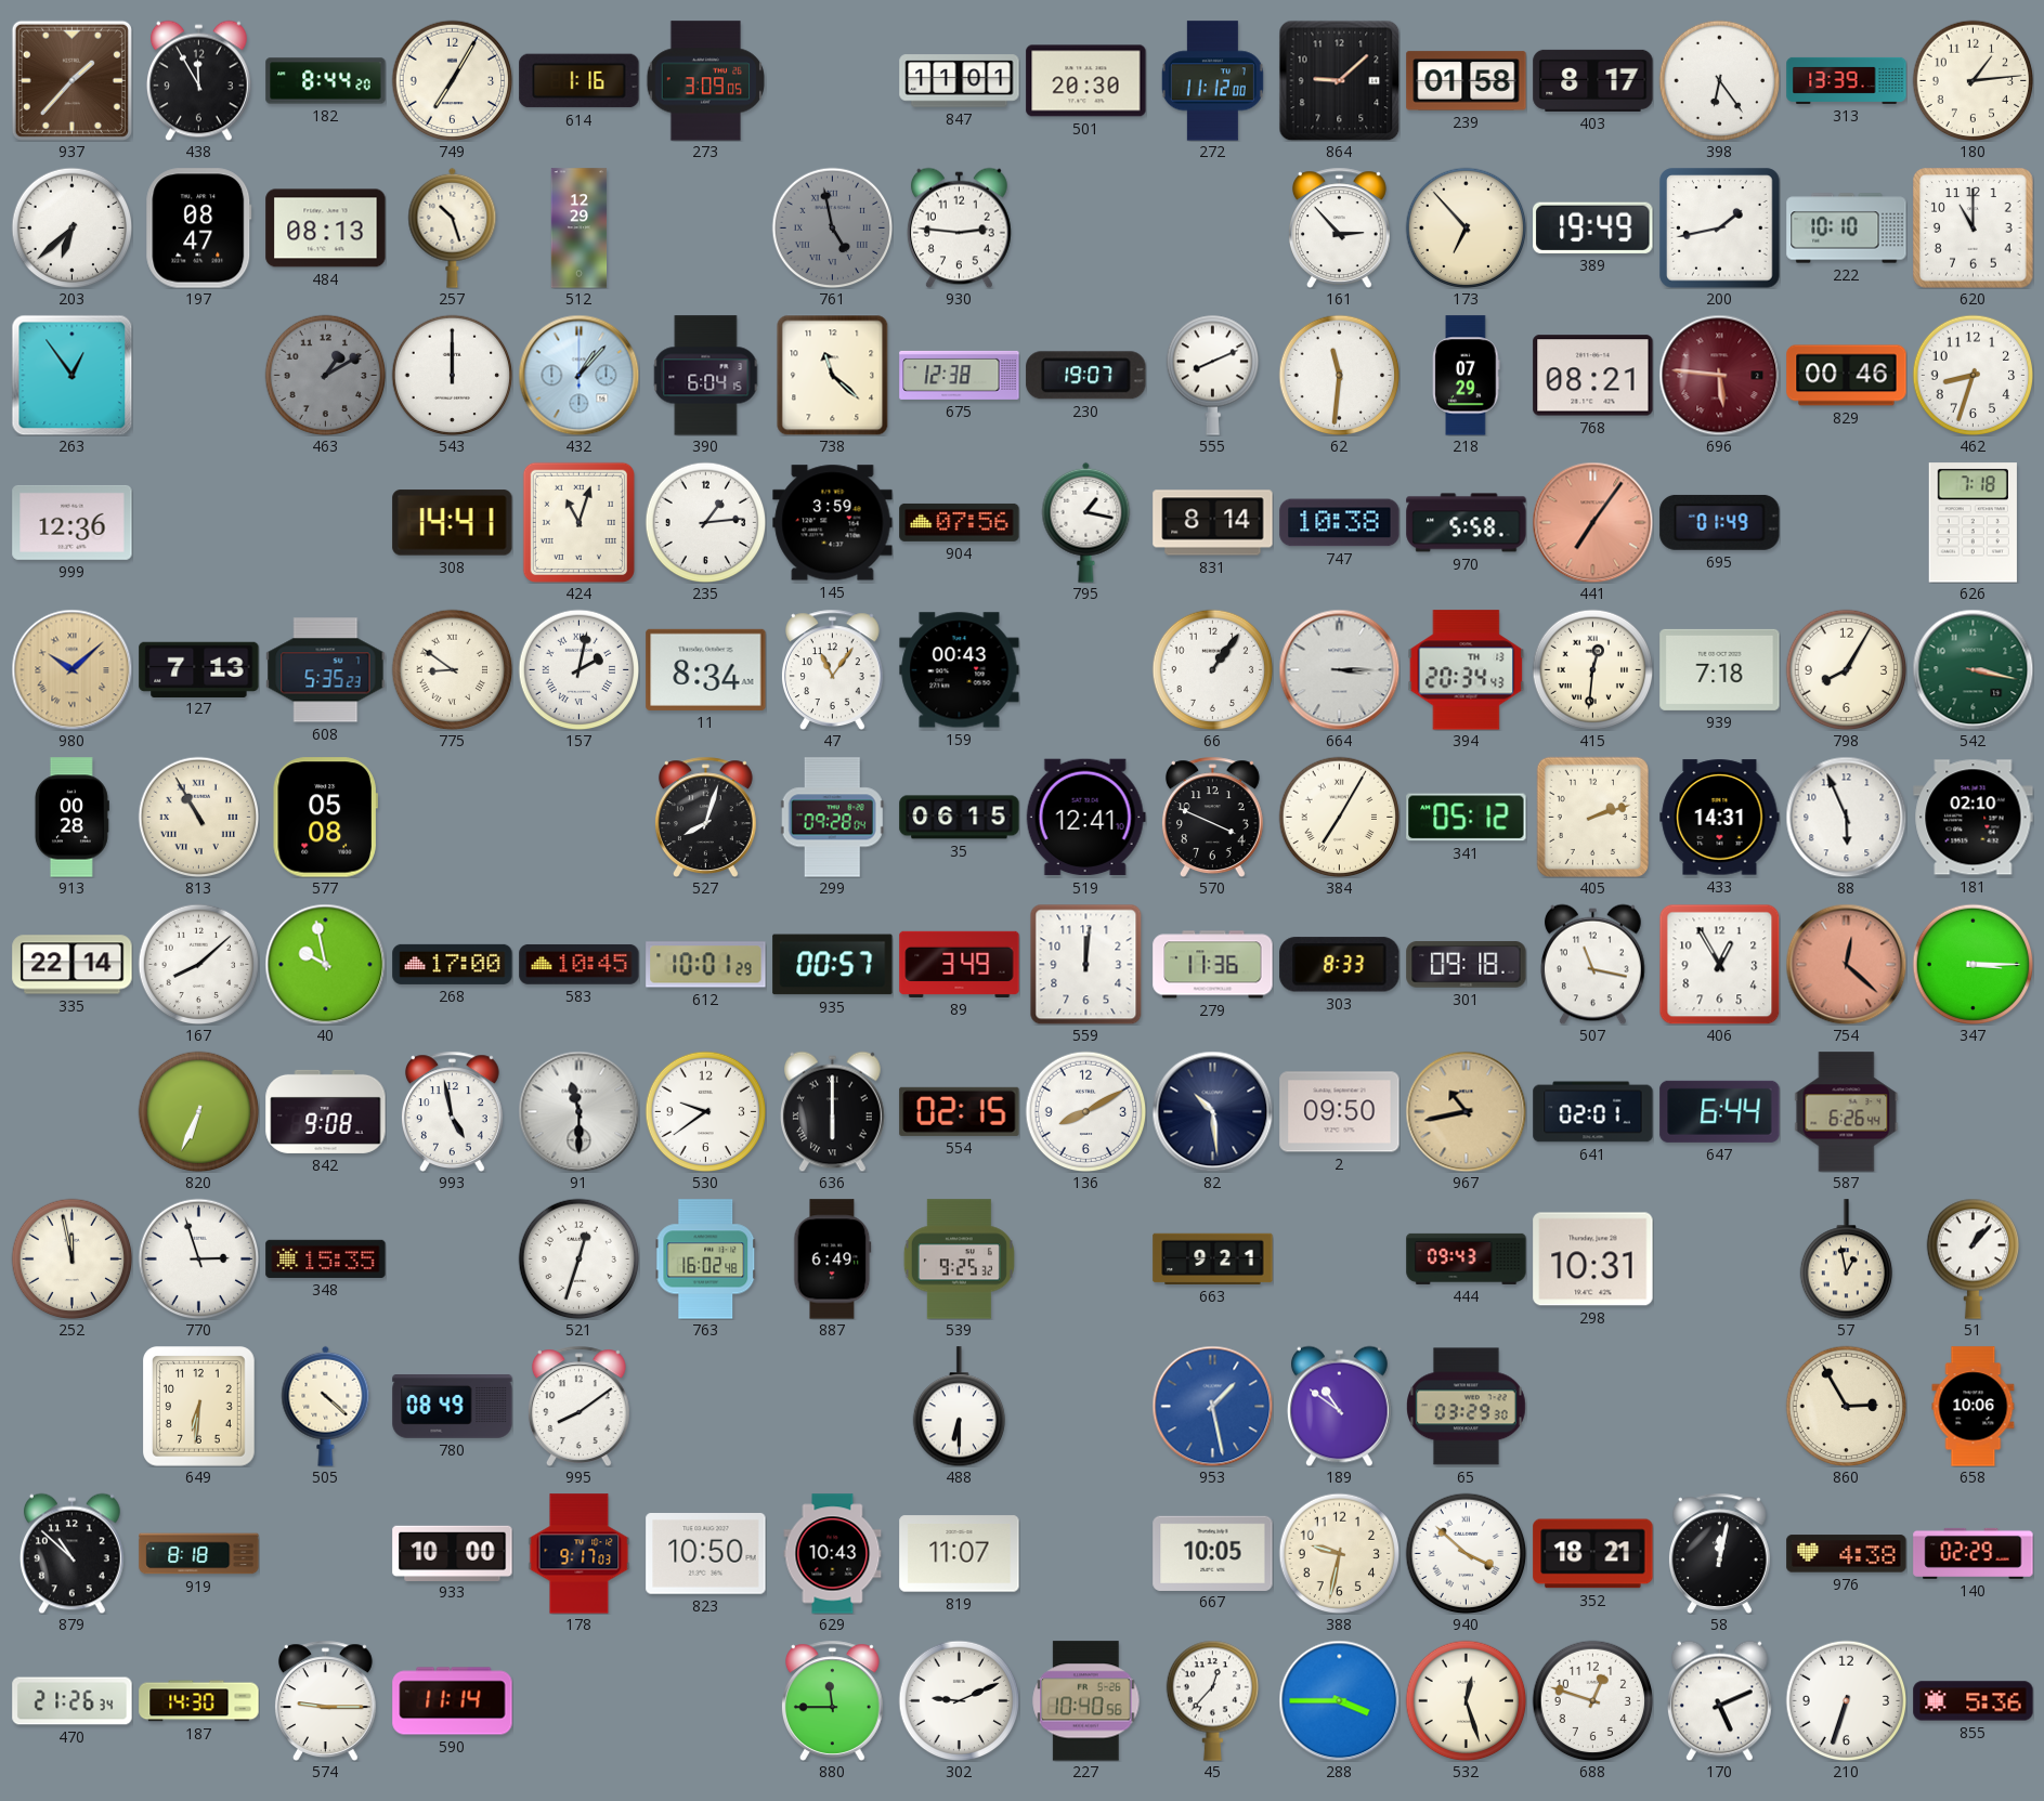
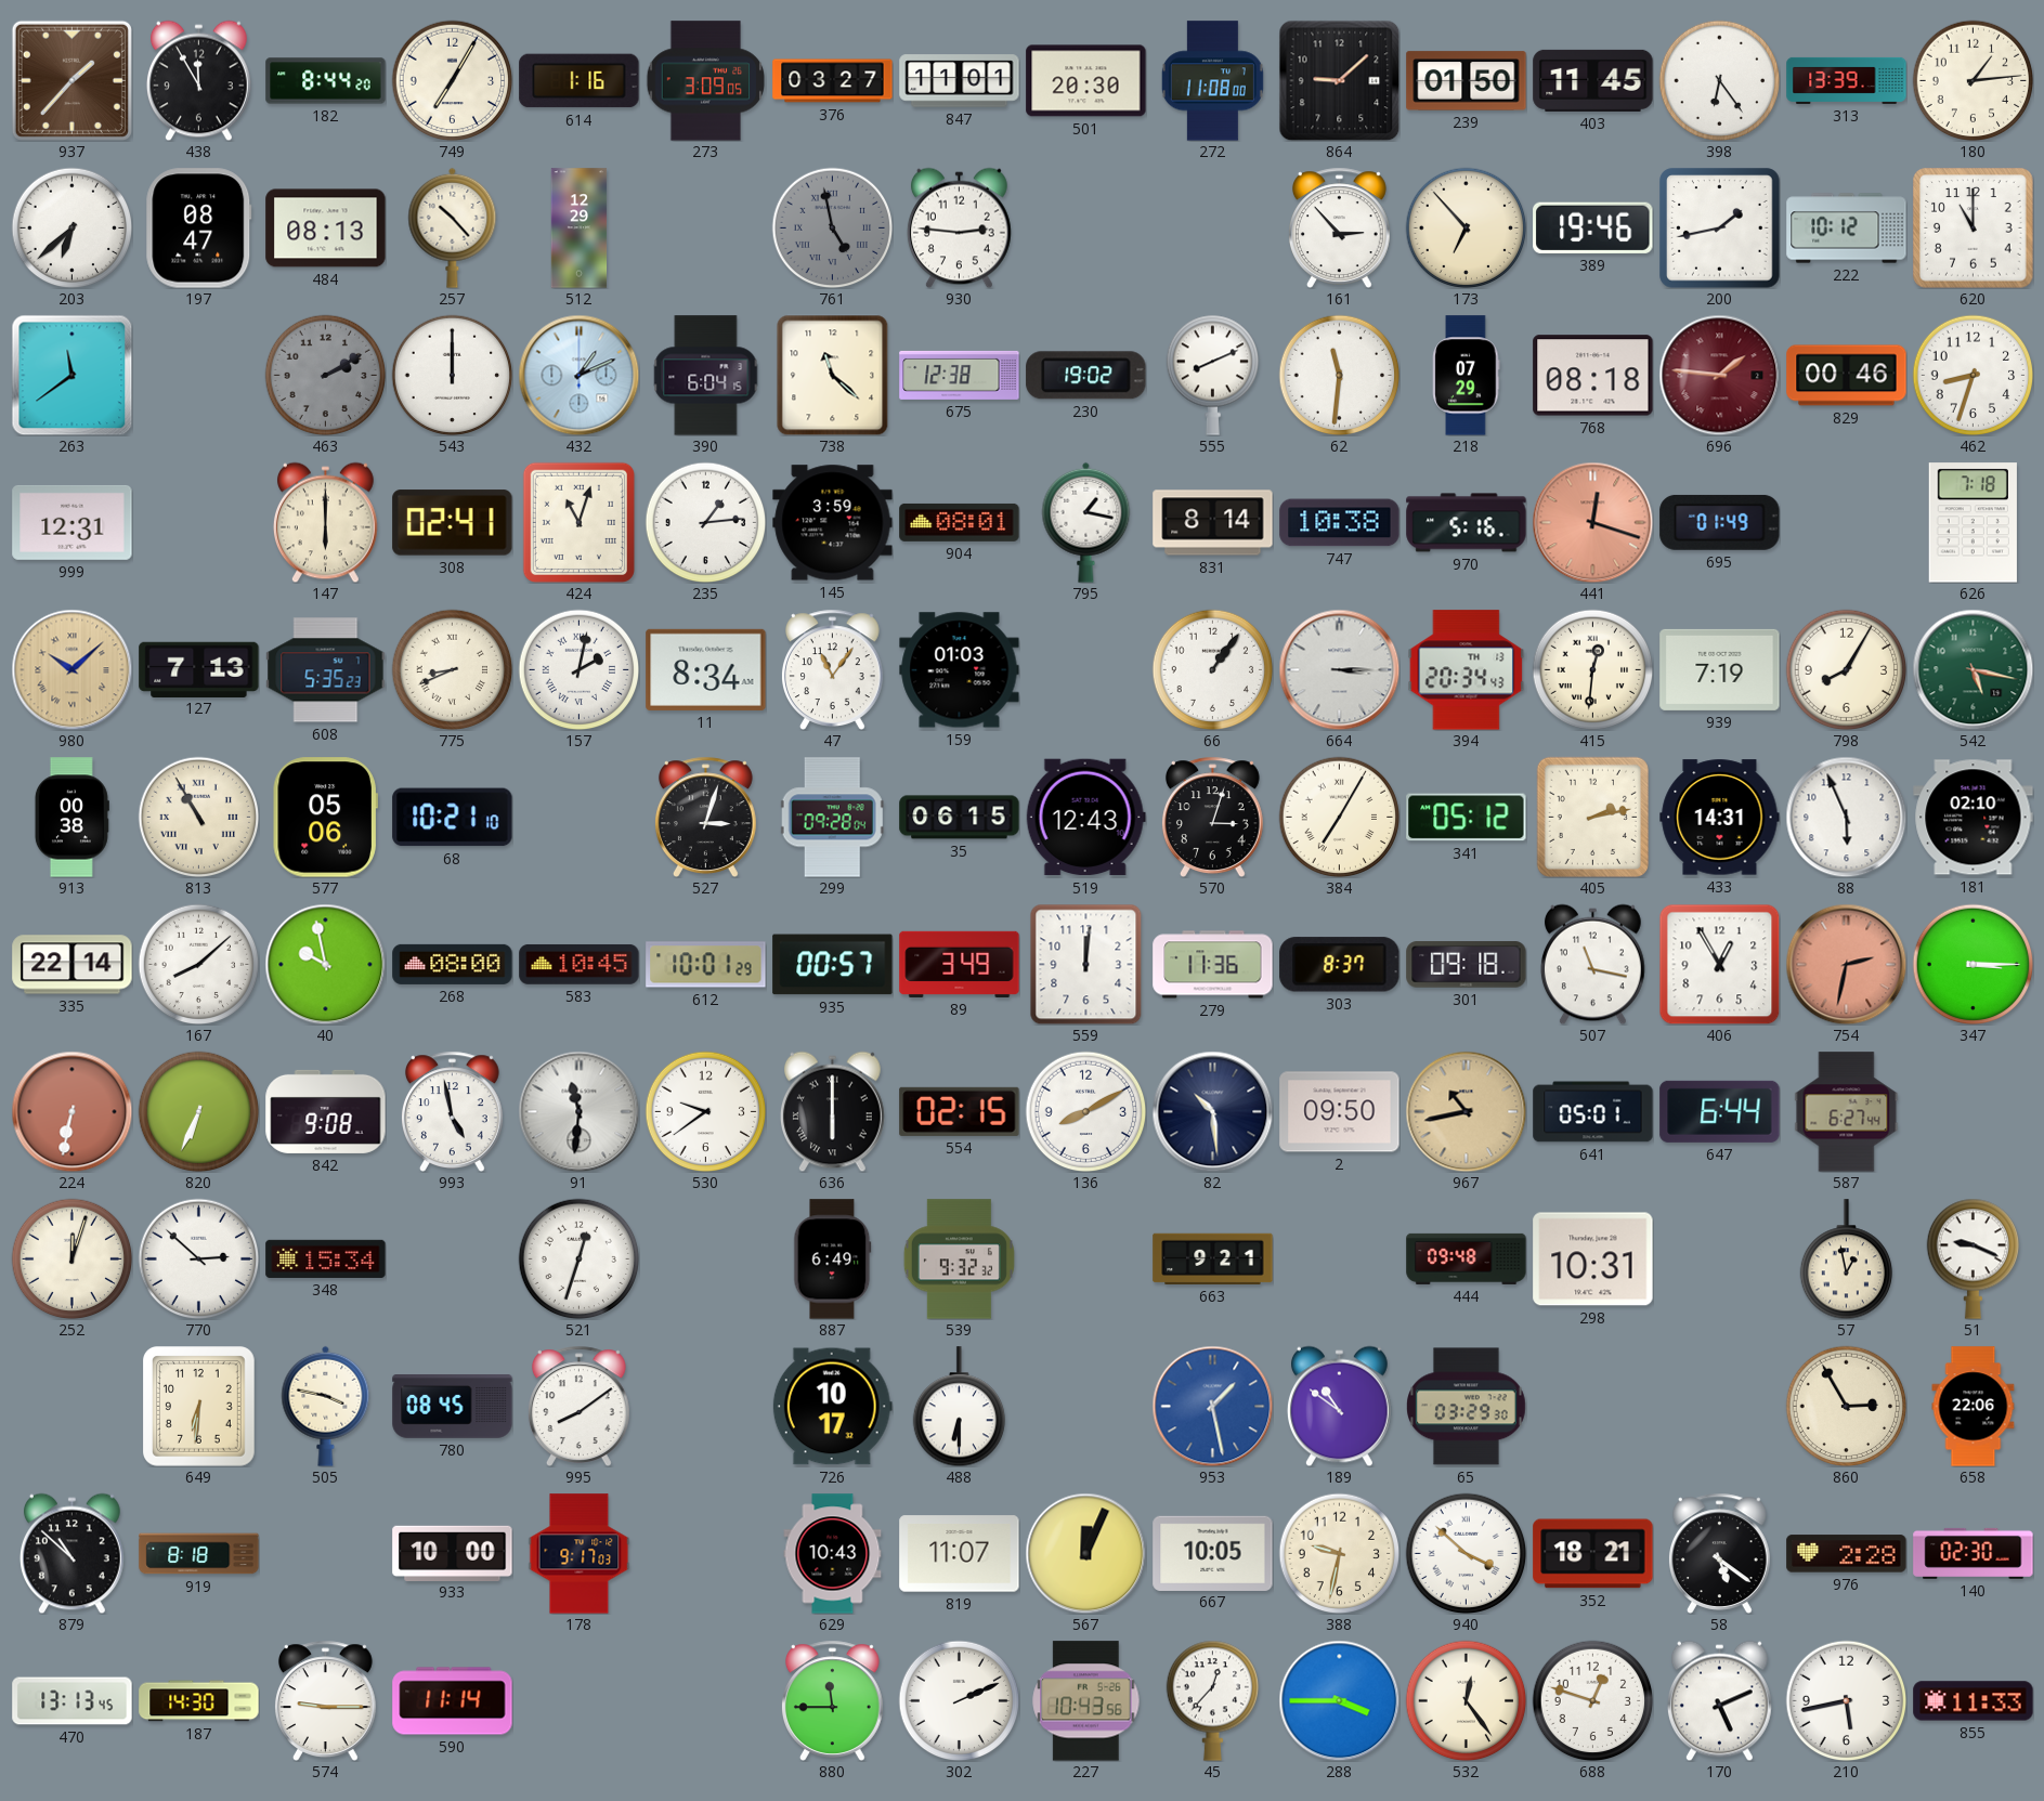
376: none -> 03:27 (833, 81)
272: 11:12 -> 11:08 (1212, 81)
239: 01:58 -> 01:50 (1467, 81)
403: 8:17 -> 11:45 (1593, 80)
257: 10:27 -> 10:23 (453, 227)
389: 19:49 -> 19:46 (1593, 227)
222: 10:10 -> 10:12 (1847, 229)
263: 12:54 -> 11:39 (71, 375)
463: 1:10 -> 2:10 (325, 375)
432: 1:07 -> 1:11 (578, 375)
230: 19:07 -> 19:02 (1086, 376)
768: 08:21 -> 08:18 (1593, 376)
696: 5:46 -> 1:46 (1719, 375)
999: 12:36 -> 12:31 (73, 522)
147: none -> 6:00 (325, 522)
308: 14:41 -> 02:41 (453, 523)
904: 07:56 -> 08:01 (960, 522)
970: 5:58 -> 5:16 (1467, 523)
441: 7:06 -> 12:18 (1592, 522)
775: 8:51 -> 8:41 (452, 669)
159: 00:43 -> 01:03 (960, 670)
939: 7:18 -> 7:19 (1720, 669)
542: 3:17 -> 5:17 (1973, 669)
913: 00:28 -> 00:38 (71, 818)
577: 05:08 -> 05:06 (325, 818)
68: none -> 10:21 (453, 818)
527: 8:03 -> 3:03 (705, 817)
519: 12:41 -> 12:43 (1085, 818)
570: 3:49 -> 3:03 (1212, 817)
405: 2:12 -> 2:13 (1592, 817)
268: 17:00 -> 08:00 (453, 964)
303: 8:33 -> 8:37 (1340, 965)
754: 12:22 -> 2:32 (1846, 964)
224: none -> 6:32 (71, 1111)
91: 11:30 -> 11:31 (578, 1111)
641: 02:01 -> 05:01 (1593, 1112)
587: 6:26 -> 6:27 (1847, 1112)
252: 11:58 -> 12:03 (71, 1258)
770: 2:57 -> 2:52 (198, 1258)
348: 15:35 -> 15:34 (326, 1258)
763: 16:02 -> none (706, 1260)
539: 9:25 -> 9:32 (959, 1260)
444: 09:43 -> 09:48 (1467, 1258)
51: 1:07 -> 9:19 (1973, 1258)
505: 4:22 -> 3:47 (326, 1406)
780: 08:49 -> 08:45 (453, 1407)
726: none -> 10:17 (832, 1407)
658: 10:06 -> 22:06 (1974, 1407)
823: 10:50 -> none (706, 1554)
567: none -> 12:04 (1085, 1553)
58: 12:02 -> 5:21 (1719, 1553)
976: 4:38 -> 2:28 (1847, 1554)
140: 02:29 -> 02:30 (1974, 1553)
470: 21:26 -> 13:13 (73, 1701)
302: 9:11 -> 2:11 (959, 1700)
227: 10:40 -> 10:43 (1086, 1701)
532: 12:27 -> 12:24 (1466, 1700)
210: 6:33 -> 5:43 (1846, 1700)
855: 5:36 -> 11:33 (1974, 1701)
